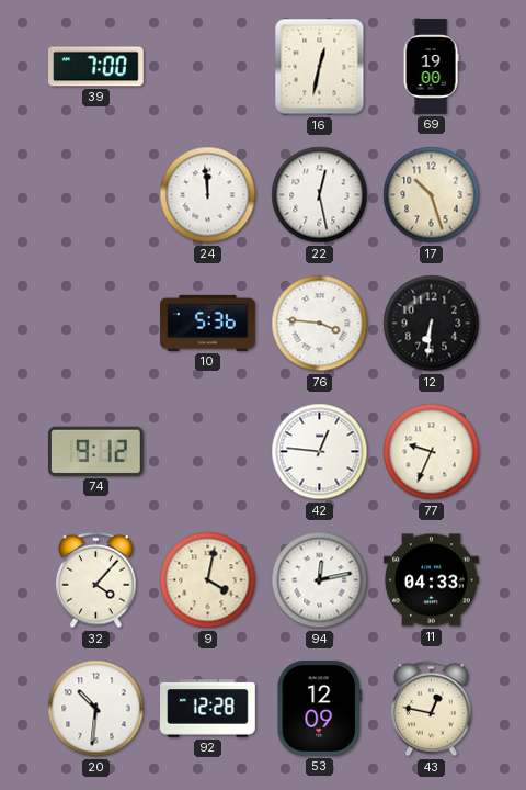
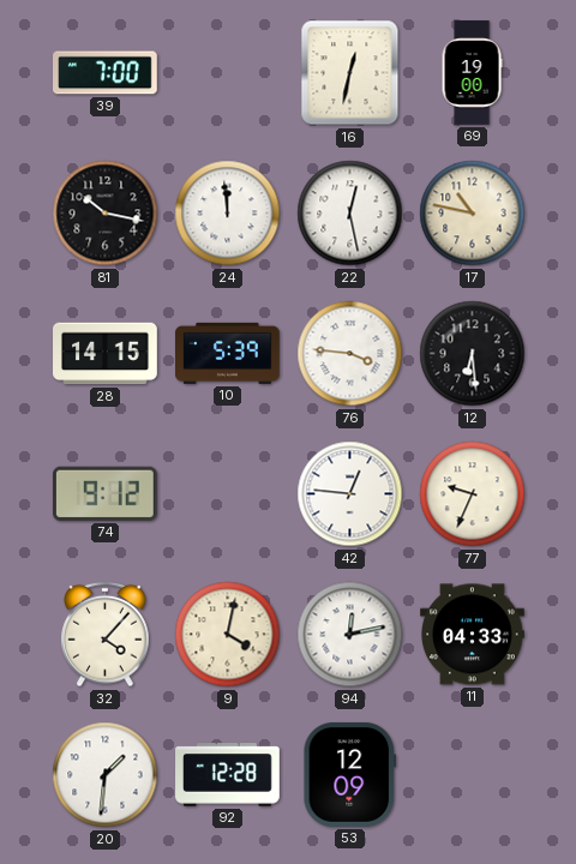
81: none -> 10:17 (106, 214)
17: 10:27 -> 10:47 (473, 214)
28: none -> 14:15 (106, 354)
10: 5:36 -> 5:39 (228, 353)
12: 6:31 -> 6:29 (473, 354)
20: 10:31 -> 1:31 (106, 775)
43: 12:47 -> none (432, 709)
